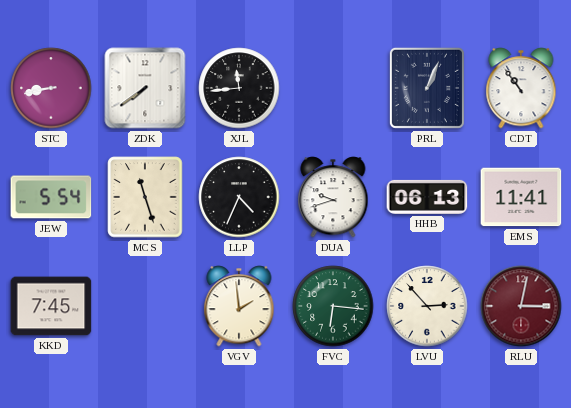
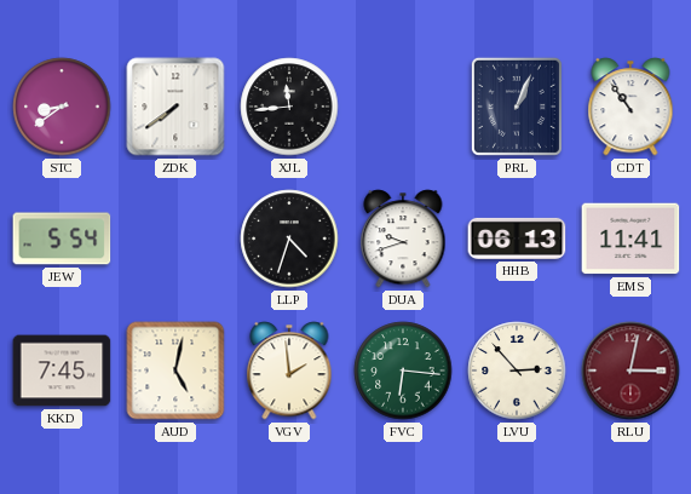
STC: 8:43 -> 8:39 (62, 107)
MCS: 11:27 -> none (145, 197)
LLP: 4:34 -> 4:33 (289, 239)
AUD: none -> 5:02 (175, 370)
